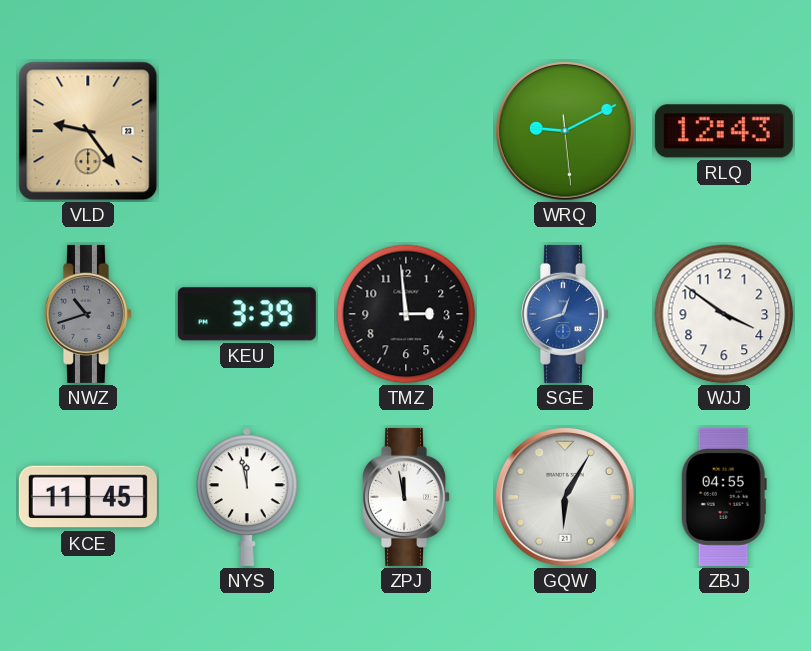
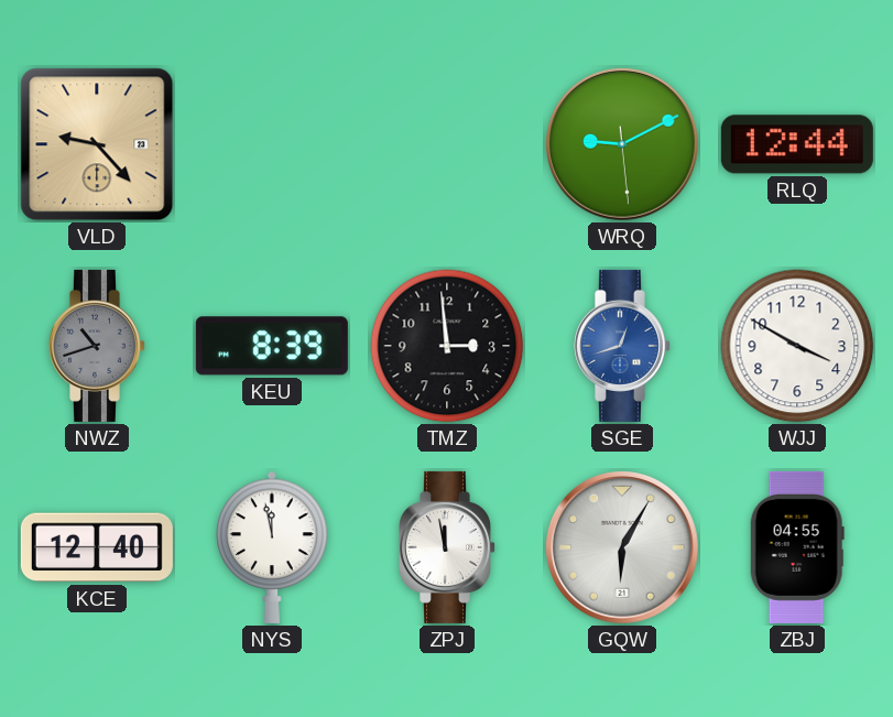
VLD: 9:24 -> 9:23 (97, 144)
RLQ: 12:43 -> 12:44 (797, 144)
KEU: 3:39 -> 8:39 (272, 346)
WJJ: 3:51 -> 3:50 (797, 346)
KCE: 11:45 -> 12:40 (97, 547)
